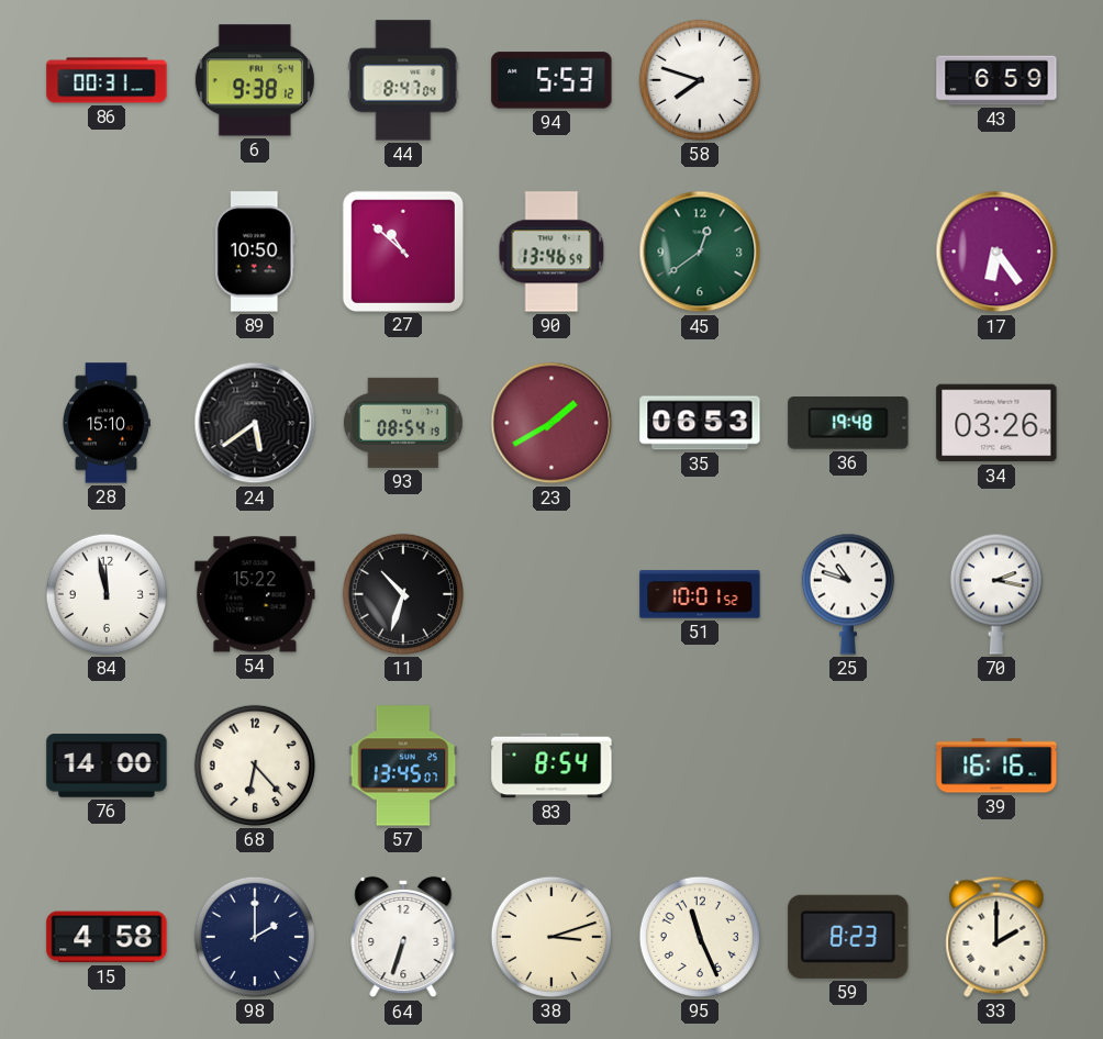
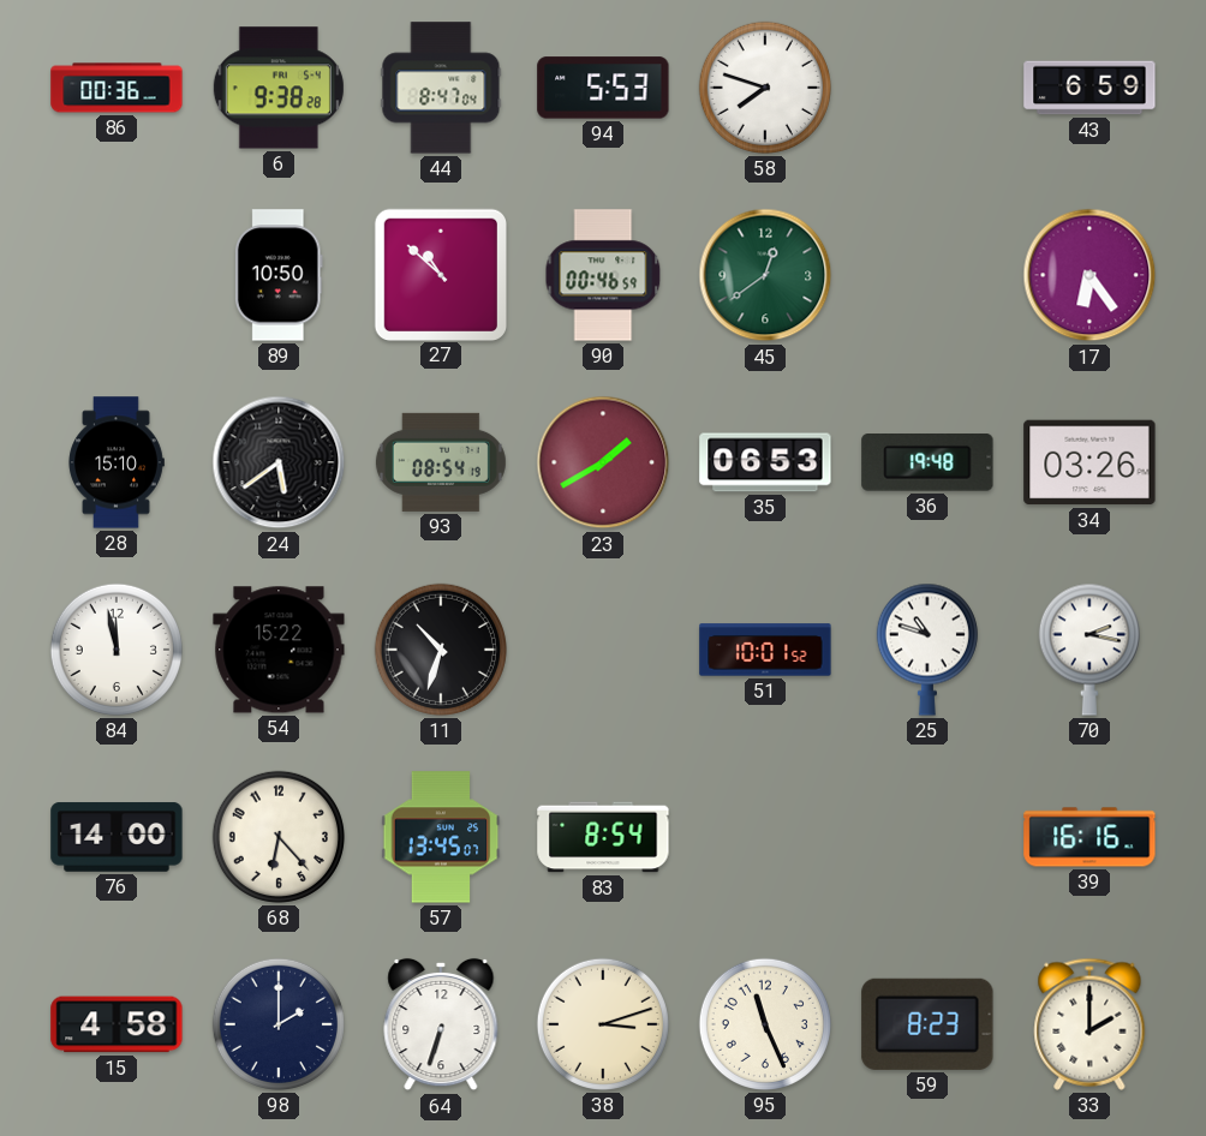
86: 00:31 -> 00:36 (117, 88)
6: 9:38:12 -> 9:38:28 (279, 88)
90: 13:46 -> 00:46 (603, 275)
